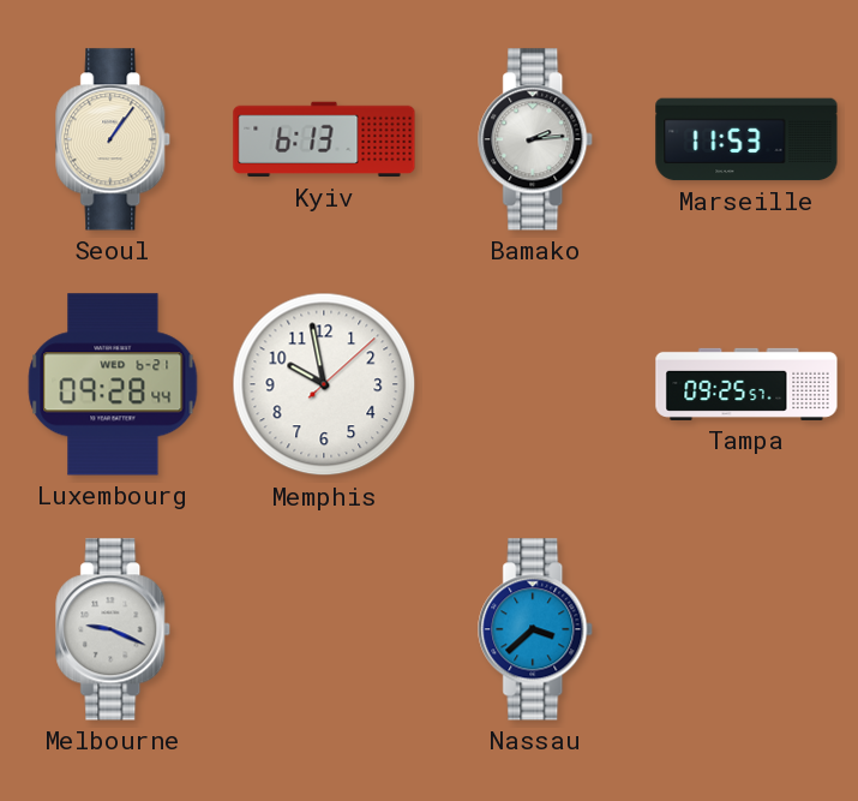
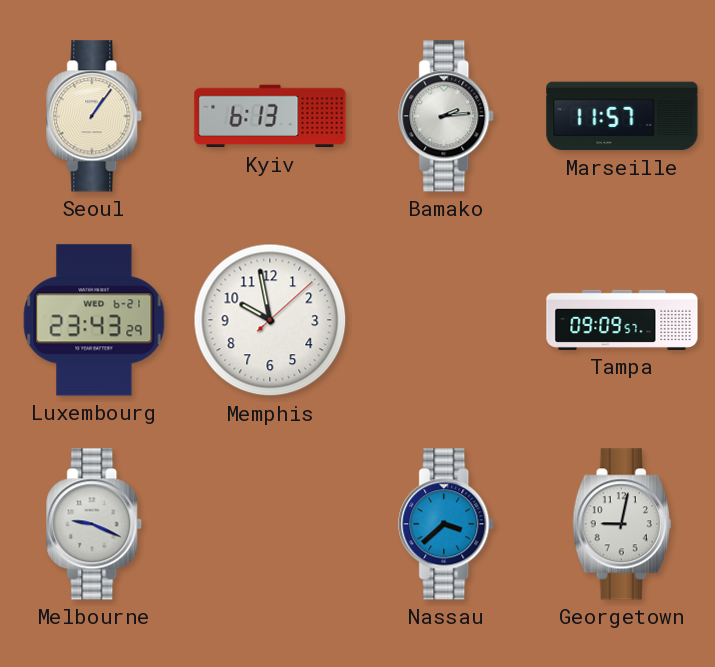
Marseille: 11:53 -> 11:57 (622, 116)
Luxembourg: 09:28 -> 23:43 (94, 320)
Tampa: 09:25 -> 09:09 (622, 320)
Georgetown: none -> 9:02 (622, 524)
